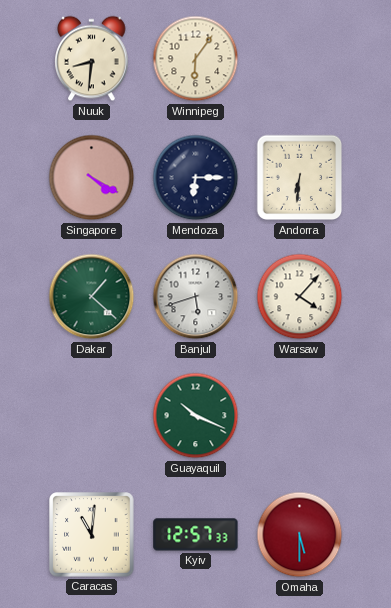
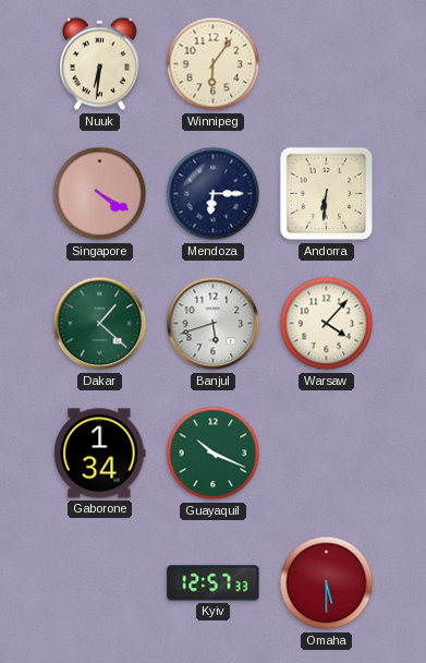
Nuuk: 8:31 -> 6:31 (100, 64)
Gaborone: none -> 1:34 (100, 454)
Caracas: 11:01 -> none (92, 535)
